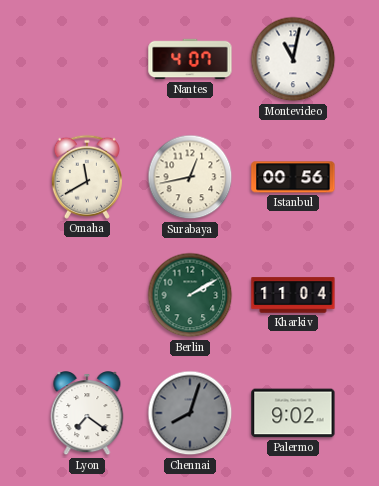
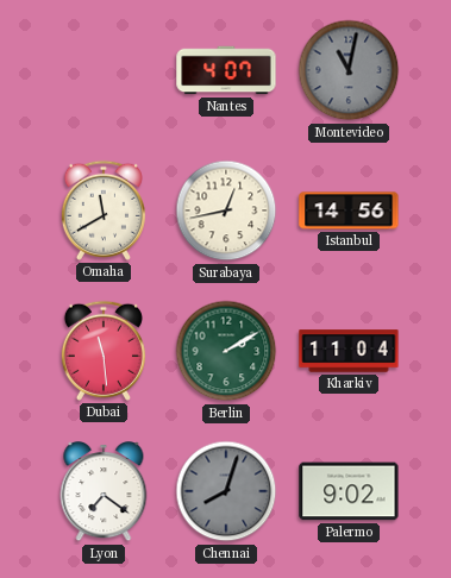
Montevideo dial: white -> grey (349, 70)
Istanbul: 00:56 -> 14:56 (349, 211)
Dubai: none -> 11:29 (104, 351)
